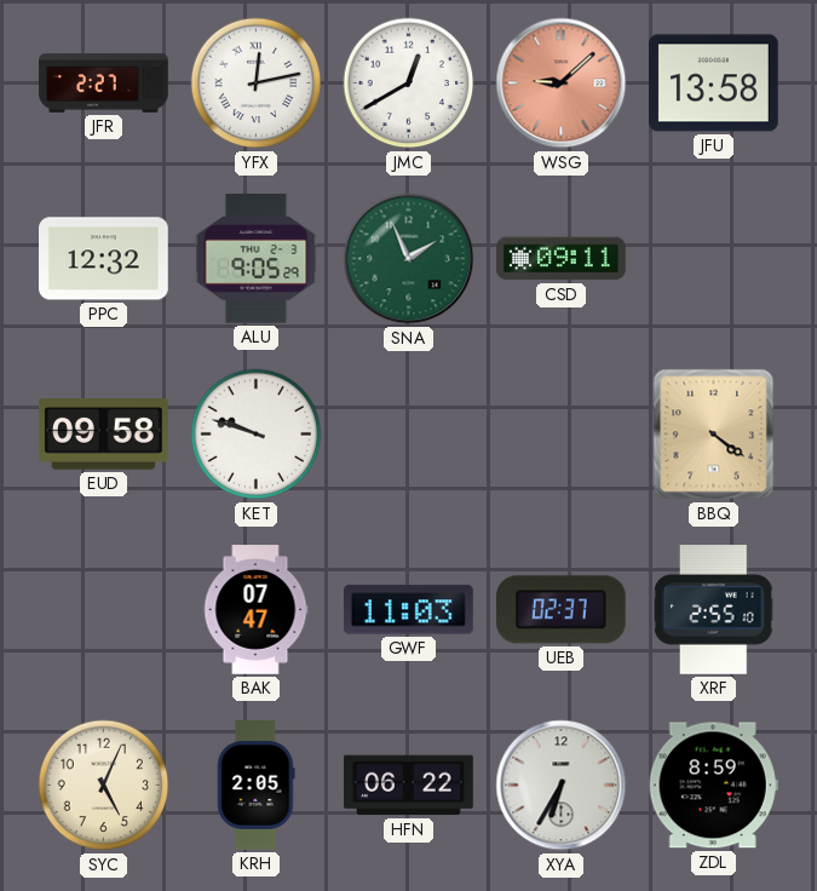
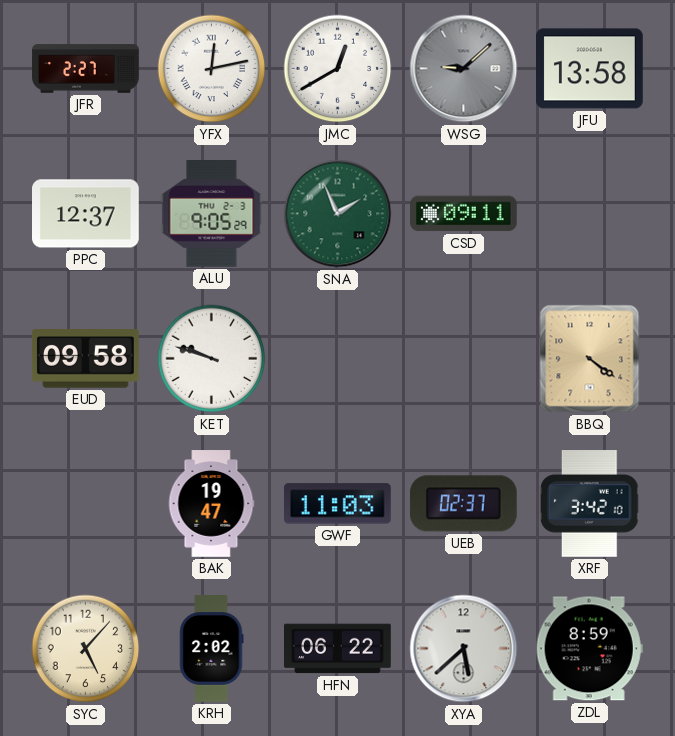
WSG dial: salmon -> grey (464, 69)
PPC: 12:32 -> 12:37 (86, 214)
BAK: 07:47 -> 19:47 (211, 504)
XRF: 2:55 -> 3:42 (590, 504)
SYC: 5:04 -> 5:07 (86, 649)
KRH: 2:05 -> 2:02 (211, 649)
XYA: 6:35 -> 5:38 (464, 649)
